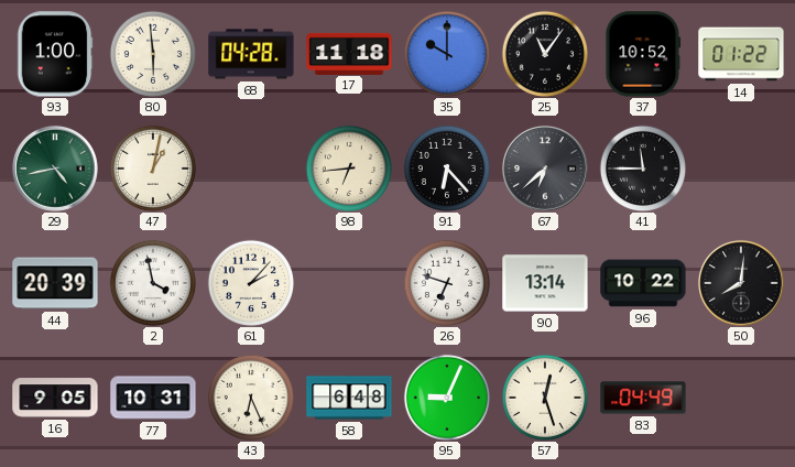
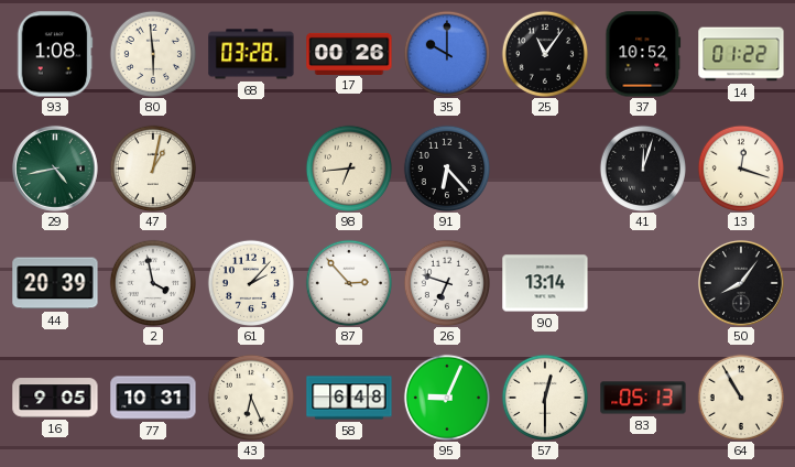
93: 1:00 -> 1:08 (55, 54)
68: 04:28 -> 03:28 (251, 54)
17: 11:18 -> 00:26 (349, 53)
67: 6:38 -> none (545, 169)
41: 11:45 -> 12:03 (642, 167)
13: none -> 12:18 (740, 167)
87: none -> 2:53 (348, 282)
96: 10:22 -> none (643, 283)
50: 8:01 -> 8:06 (741, 283)
57: 12:27 -> 12:30 (544, 397)
83: 04:49 -> 05:13 (643, 398)
64: none -> 10:55 (740, 397)
